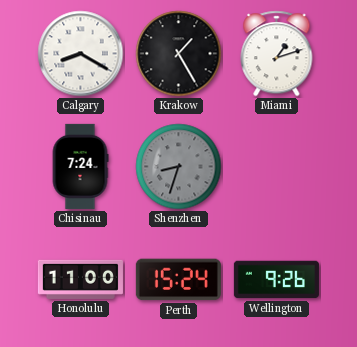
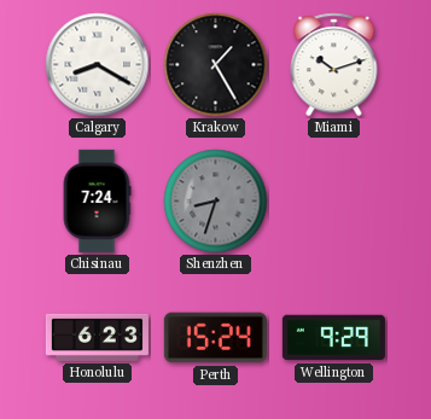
Miami: 1:12 -> 10:12 (334, 65)
Honolulu: 11:00 -> 6:23 (97, 337)
Wellington: 9:26 -> 9:29 (333, 338)
